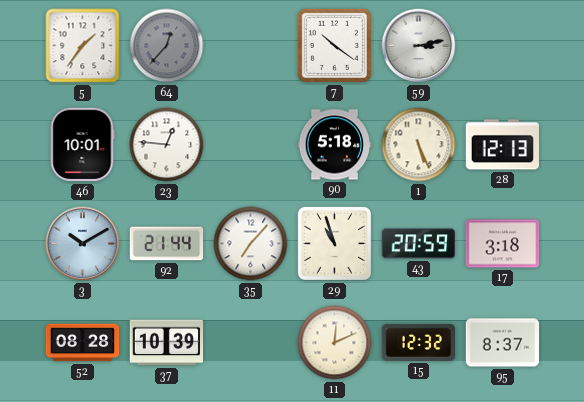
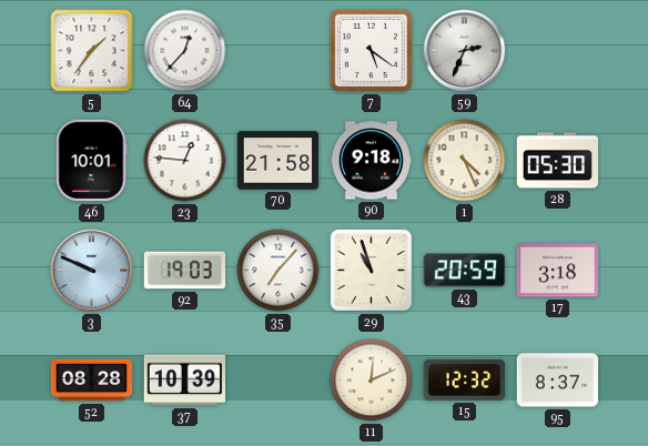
64 dial: grey -> white (185, 51)
7: 10:21 -> 5:21 (371, 50)
59: 3:13 -> 2:34 (465, 51)
70: none -> 21:58 (279, 161)
90: 5:18 -> 9:18 (372, 161)
1: 5:26 -> 4:26 (465, 161)
28: 12:13 -> 05:30 (557, 161)
3: 10:10 -> 9:49 (92, 271)
92: 21:44 -> 19:03 (185, 271)
